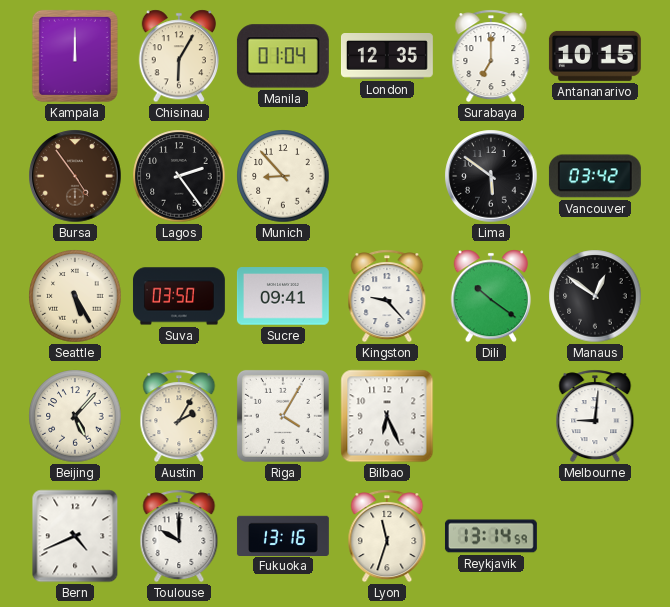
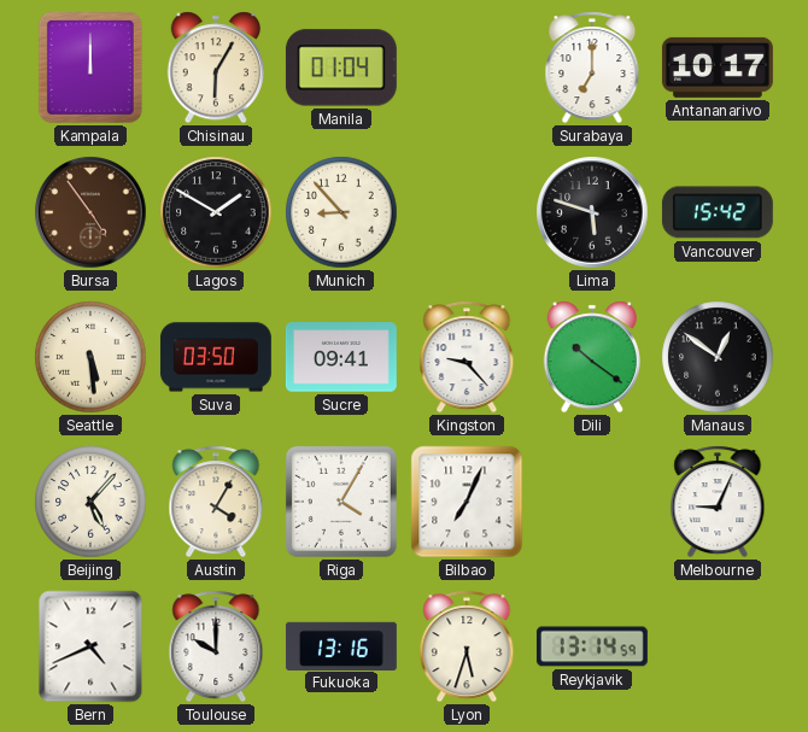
London: 12:35 -> none (387, 57)
Antananarivo: 10:15 -> 10:17 (718, 68)
Lagos: 2:24 -> 1:50 (216, 212)
Lima: 5:51 -> 5:48 (592, 212)
Vancouver: 03:42 -> 15:42 (718, 212)
Seattle: 5:25 -> 5:29 (90, 357)
Austin: 2:05 -> 4:05 (216, 502)
Bilbao: 6:26 -> 7:04 (467, 502)
Melbourne: 9:01 -> 9:04 (718, 502)
Lyon: 11:33 -> 5:33 (467, 646)
